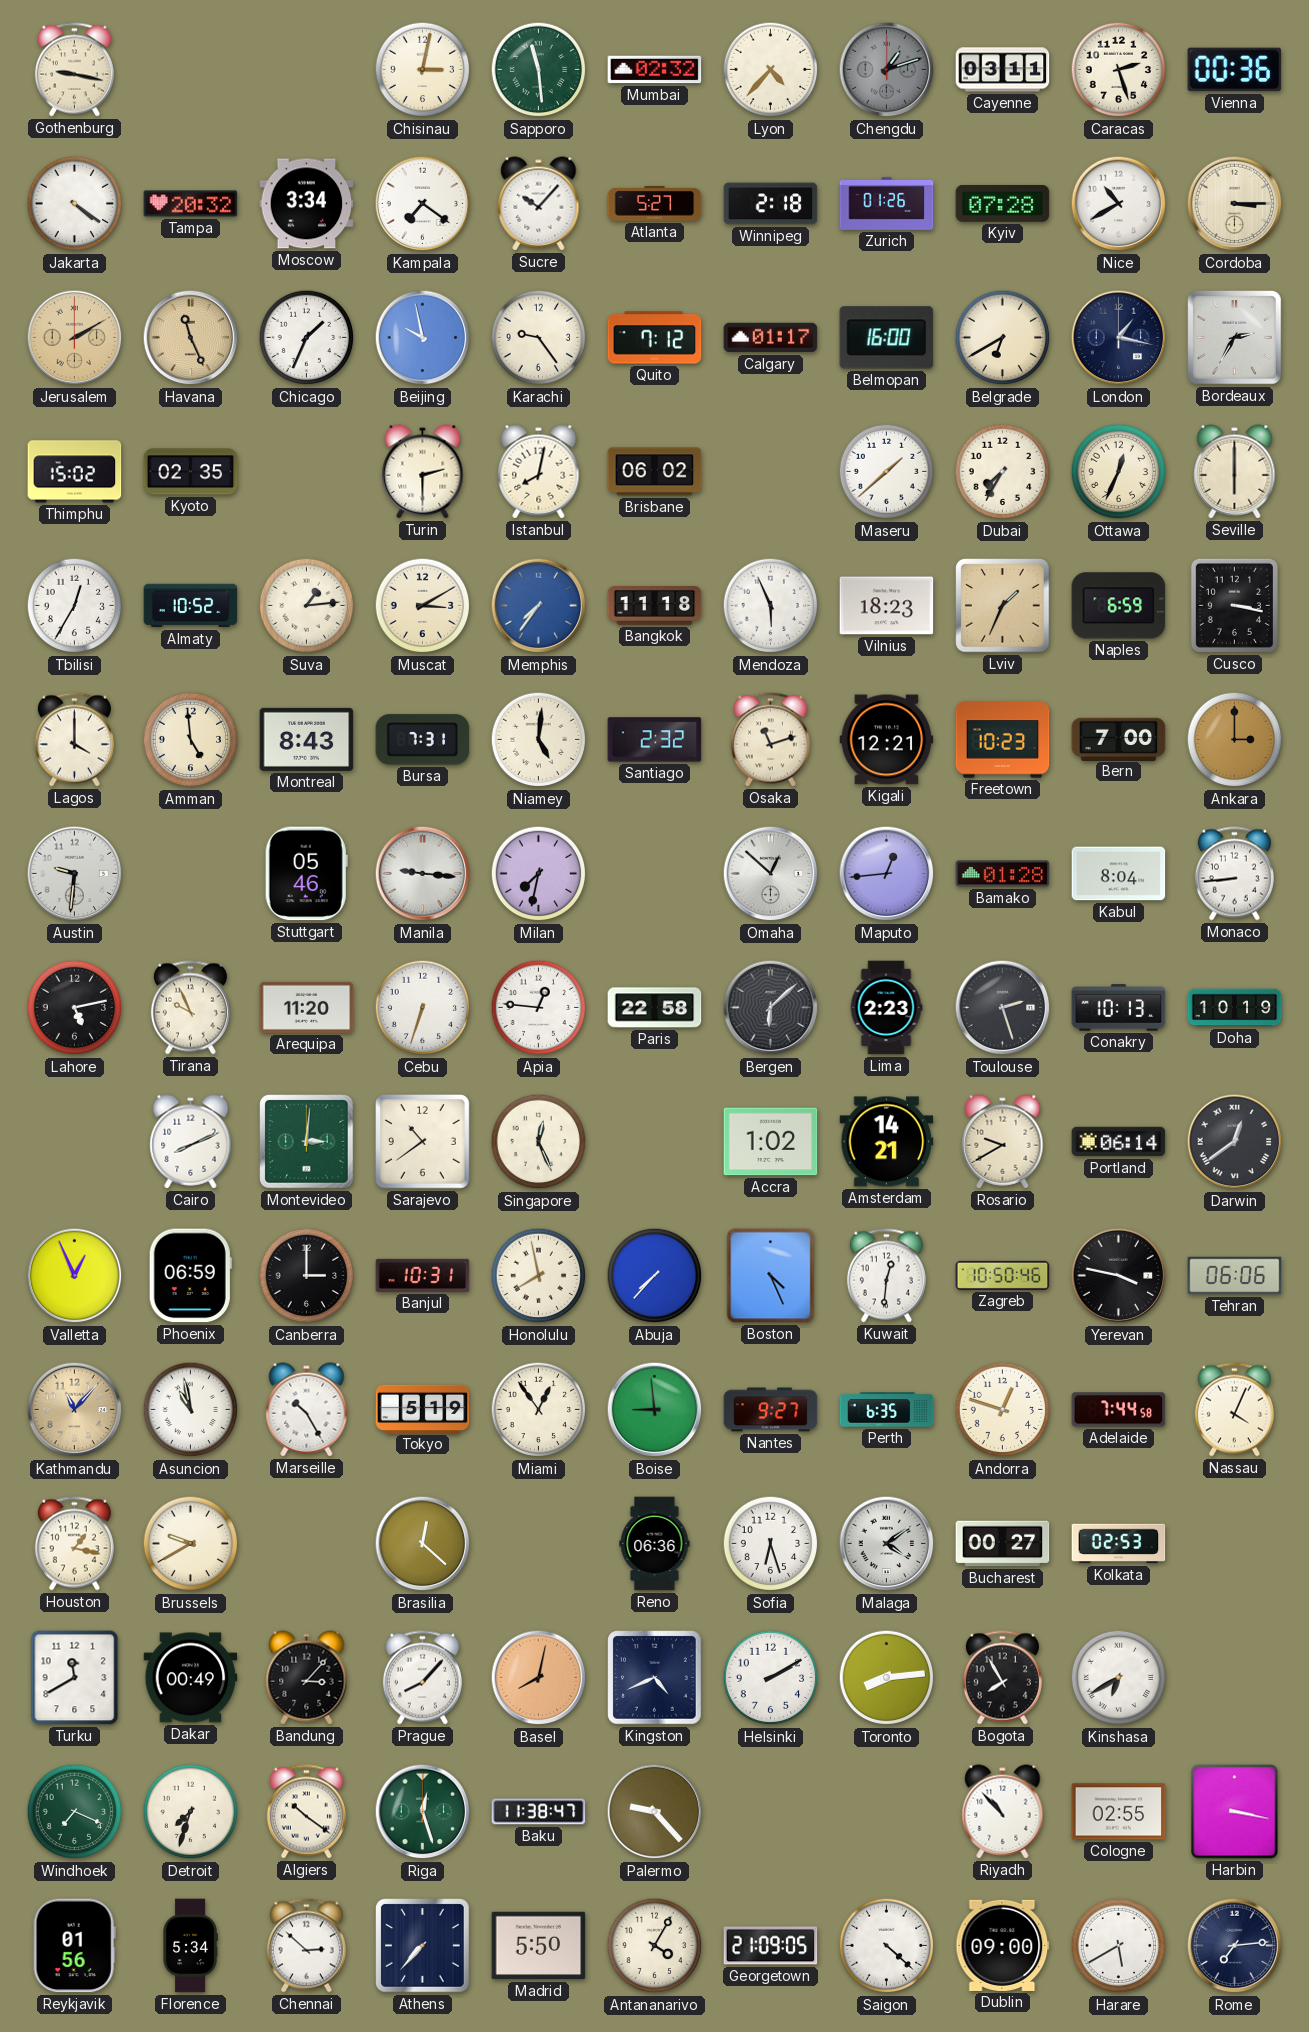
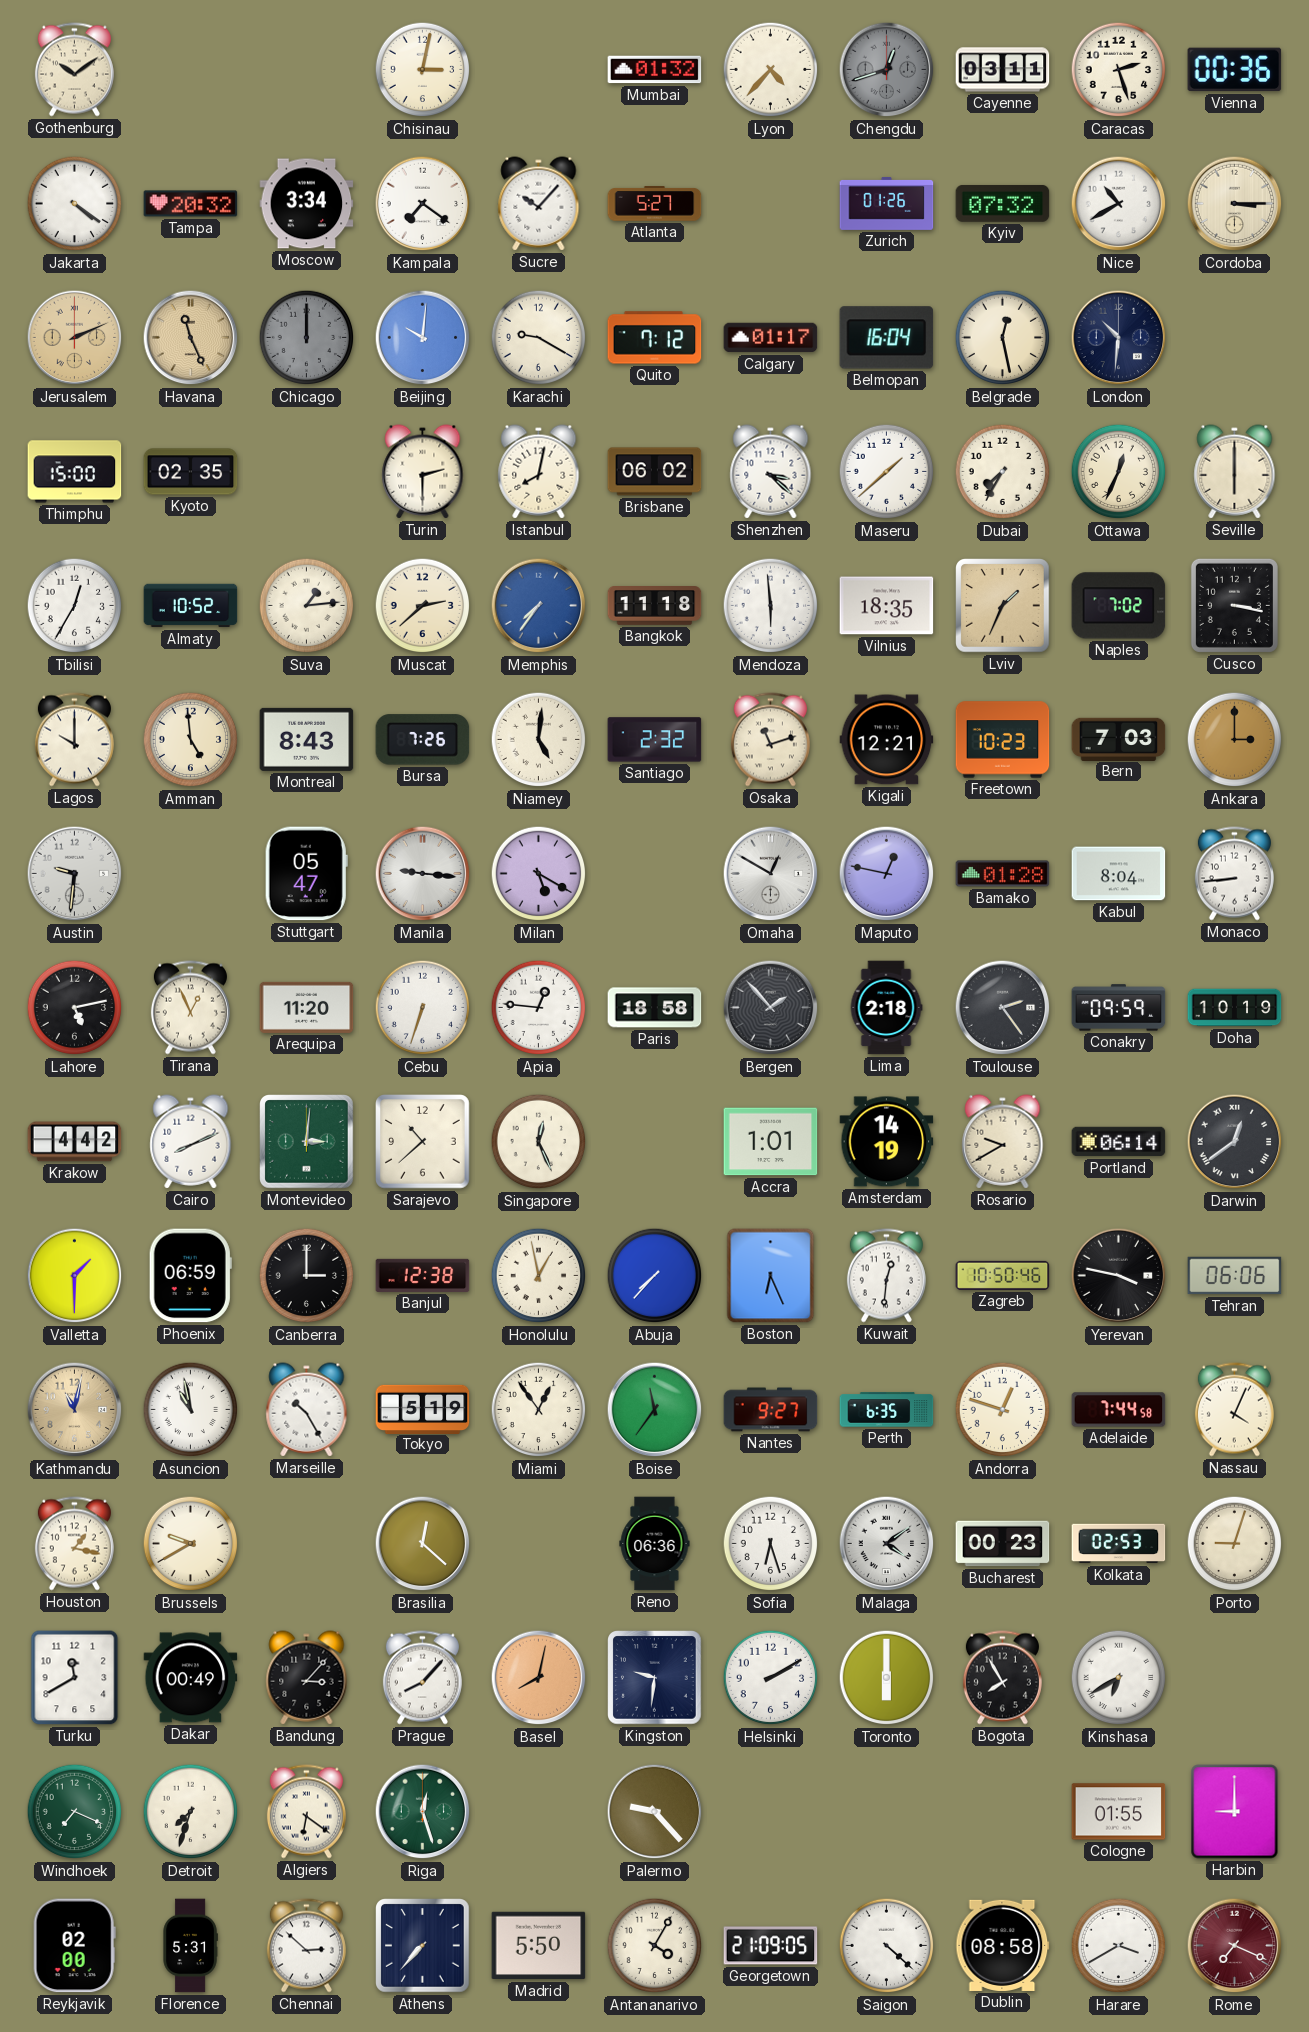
Gothenburg: 9:17 -> 10:09 (74, 70)
Sapporo: 11:29 -> none (539, 70)
Mumbai: 02:32 -> 01:32 (655, 70)
Chengdu: 1:12 -> 12:42 (887, 70)
Winnipeg: 2:18 -> none (771, 204)
Kyiv: 07:28 -> 07:32 (1003, 203)
Jerusalem: 2:10 -> 2:11 (75, 338)
Chicago: 1:34 -> 12:00 (307, 338)
Chicago dial: white -> grey (307, 338)
Beijing: 9:58 -> 10:01 (423, 338)
Karachi: 9:24 -> 9:20 (539, 338)
Belmopan: 16:00 -> 16:04 (887, 338)
Belgrade: 6:40 -> 12:28 (1003, 338)
London: 1:17 -> 10:31 (1119, 338)
Bordeaux: 2:35 -> none (1235, 338)
Thimphu: 15:02 -> 15:00 (75, 472)
Shenzhen: none -> 3:22 (771, 472)
Muscat: 3:10 -> 2:38 (423, 606)
Mendoza: 5:56 -> 5:59 (771, 606)
Vilnius: 18:23 -> 18:35 (887, 606)
Naples: 6:59 -> 7:02 (1119, 606)
Lagos: 4:00 -> 10:00 (74, 740)
Bursa: 7:31 -> 7:26 (423, 740)
Bern: 7:00 -> 7:03 (1119, 739)
Stuttgart: 05:46 -> 05:47 (306, 874)
Milan: 7:32 -> 5:20 (539, 874)
Omaha: 12:52 -> 12:50 (771, 874)
Maputo: 12:44 -> 12:47 (887, 874)
Tirana: 9:56 -> 12:56 (190, 1008)
Paris: 22:58 -> 18:58 (655, 1008)
Bergen: 6:08 -> 1:53 (771, 1008)
Lima: 2:23 -> 2:18 (886, 1008)
Toulouse: 2:27 -> 2:24 (1003, 1008)
Conakry: 10:13 -> 09:59 (1119, 1008)
Krakow: none -> 4:42 (75, 1142)
Sarajevo: 10:39 -> 10:38 (423, 1142)
Accra: 1:02 -> 1:01 (771, 1142)
Amsterdam: 14:21 -> 14:19 (887, 1142)
Valletta: 12:56 -> 1:30 (75, 1276)
Banjul: 10:31 -> 12:38 (423, 1275)
Honolulu: 7:58 -> 12:58 (539, 1276)
Boston: 4:26 -> 6:26 (771, 1276)
Kathmandu: 11:07 -> 11:02 (75, 1410)
Boise: 8:59 -> 11:36 (655, 1410)
Bucharest: 00:27 -> 00:23 (1003, 1544)
Porto: none -> 9:03 (1235, 1544)
Kingston: 4:41 -> 9:31 (655, 1678)
Toronto: 8:14 -> 6:00 (887, 1678)
Algiers: 10:21 -> 6:21 (306, 1812)
Baku: 11:38 -> none (539, 1812)
Riyadh: 10:53 -> none (1003, 1812)
Cologne: 02:55 -> 01:55 (1119, 1812)
Harbin: 3:17 -> 9:00 (1235, 1812)
Reykjavik: 01:56 -> 02:00 (74, 1946)
Florence: 5:34 -> 5:31 (190, 1946)
Dublin: 09:00 -> 08:58 (1003, 1945)
Harare: 5:40 -> 3:40 (1119, 1946)
Rome: 7:14 -> 7:19 (1235, 1946)
Rome dial: navy -> burgundy (1235, 1946)
